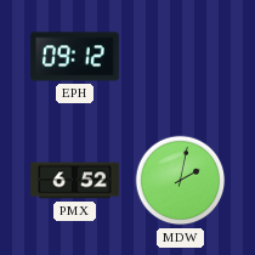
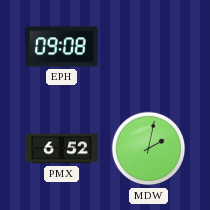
EPH: 09:12 -> 09:08 (62, 47)
